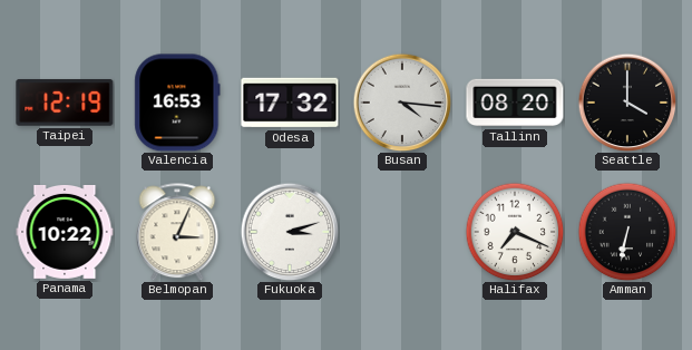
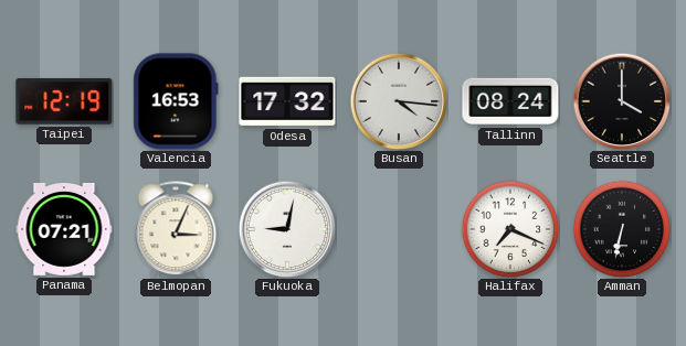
Tallinn: 08:20 -> 08:24 (510, 101)
Panama: 10:22 -> 07:21 (64, 229)
Fukuoka: 3:12 -> 9:02 (287, 229)
